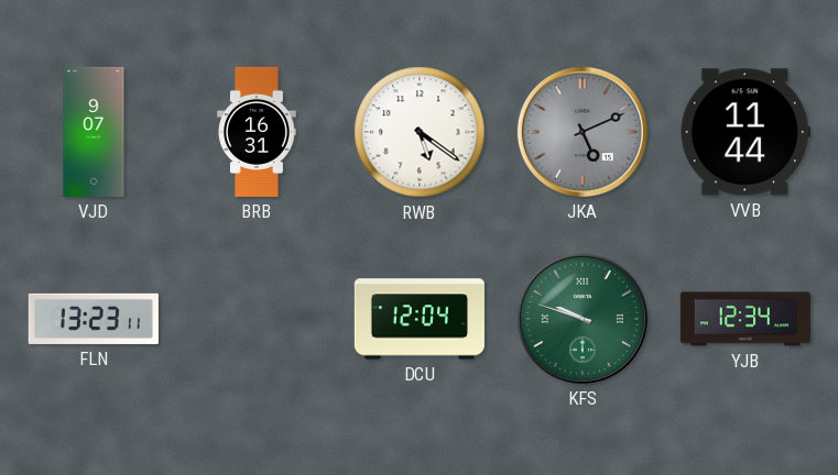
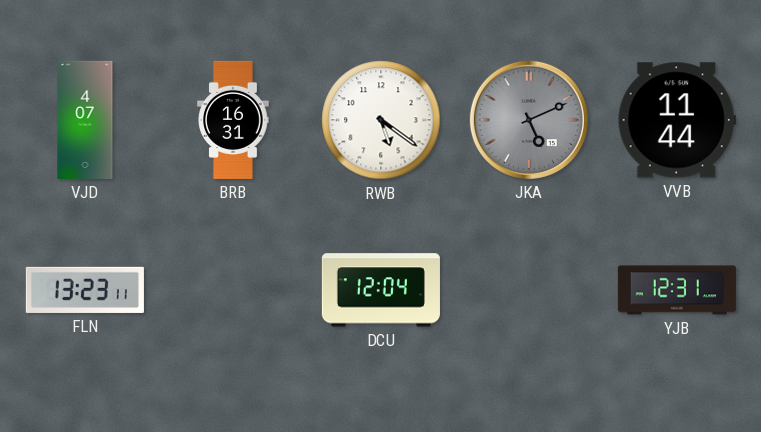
VJD: 9:07 -> 4:07 (85, 120)
KFS: 9:48 -> none (583, 319)
YJB: 12:34 -> 12:31 (677, 290)
